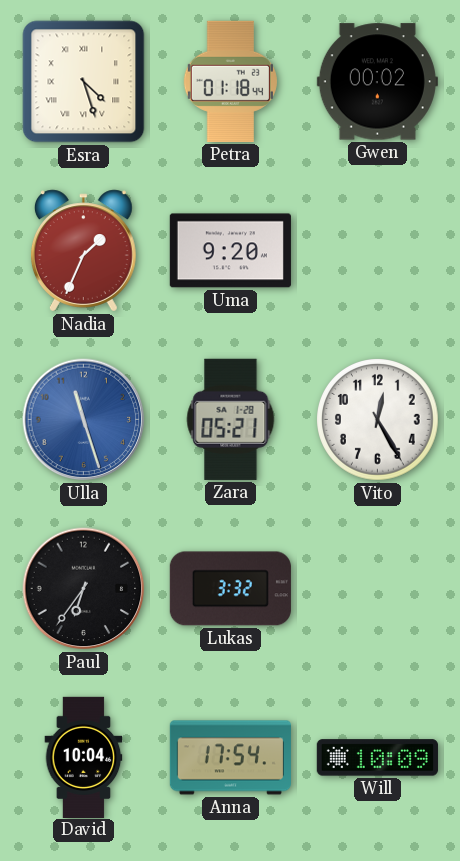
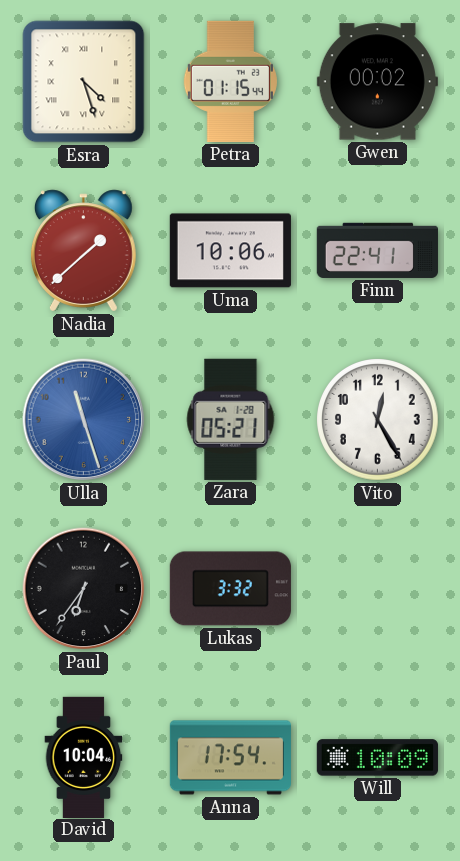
Petra: 01:18 -> 01:15 (230, 81)
Nadia: 1:34 -> 1:38 (83, 251)
Uma: 9:20 -> 10:06 (230, 251)
Finn: none -> 22:41 (377, 250)
